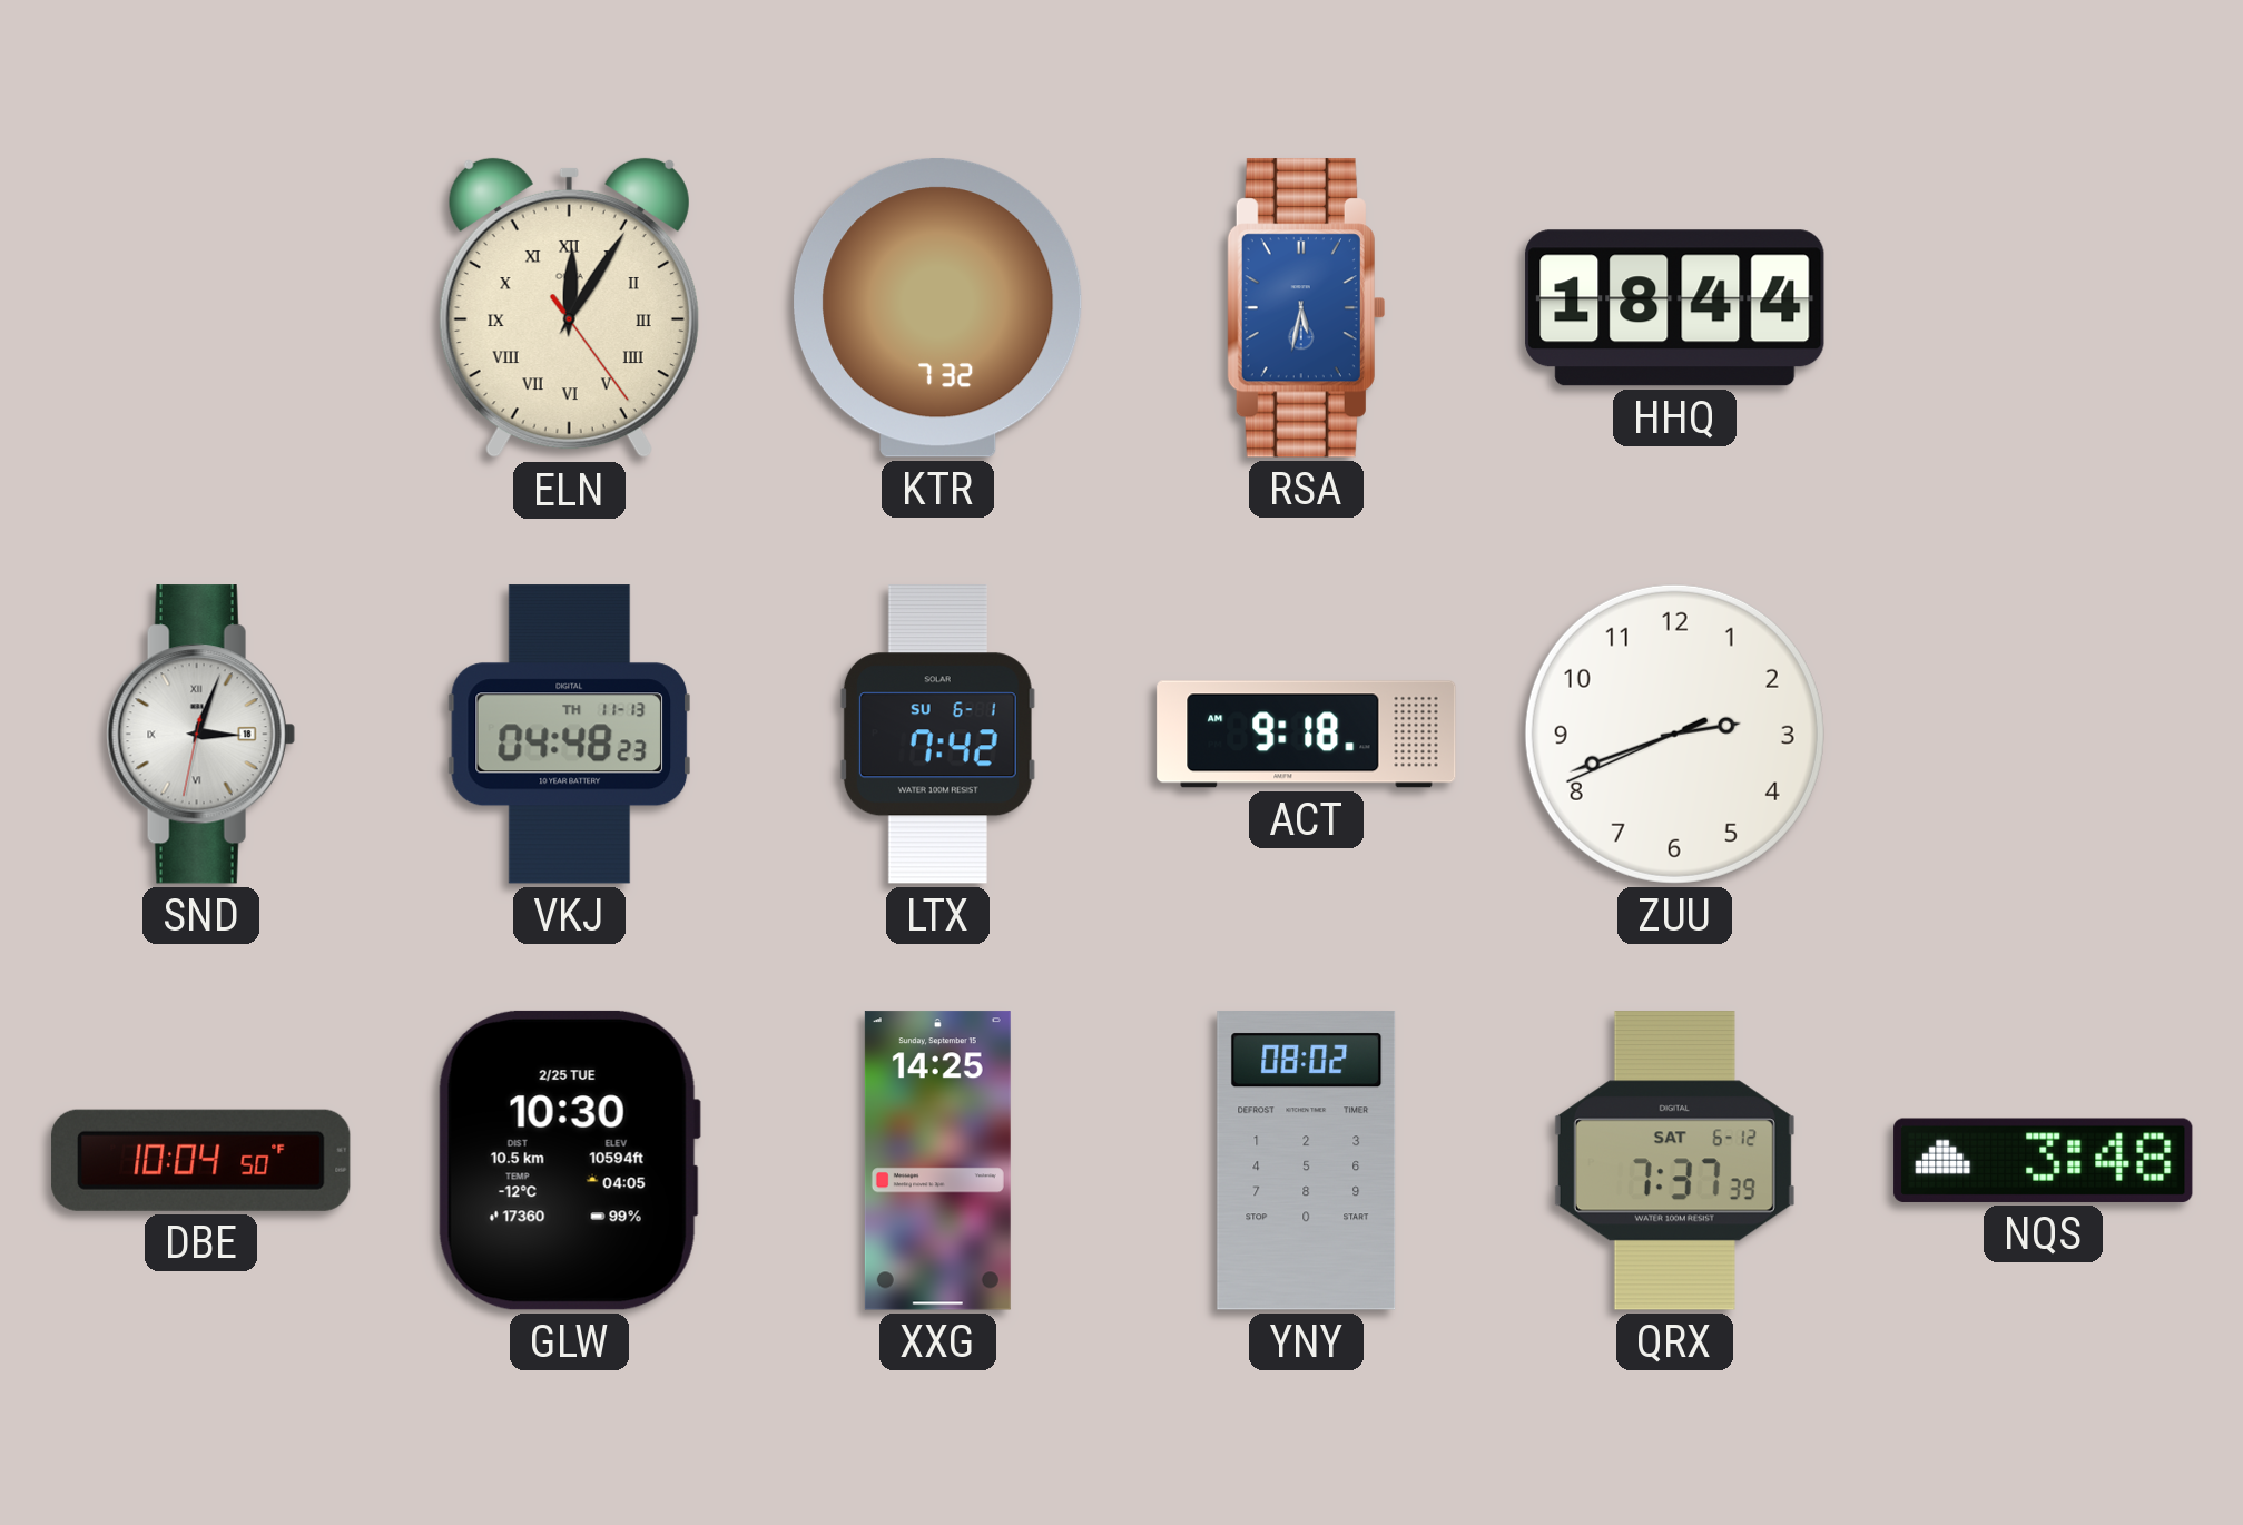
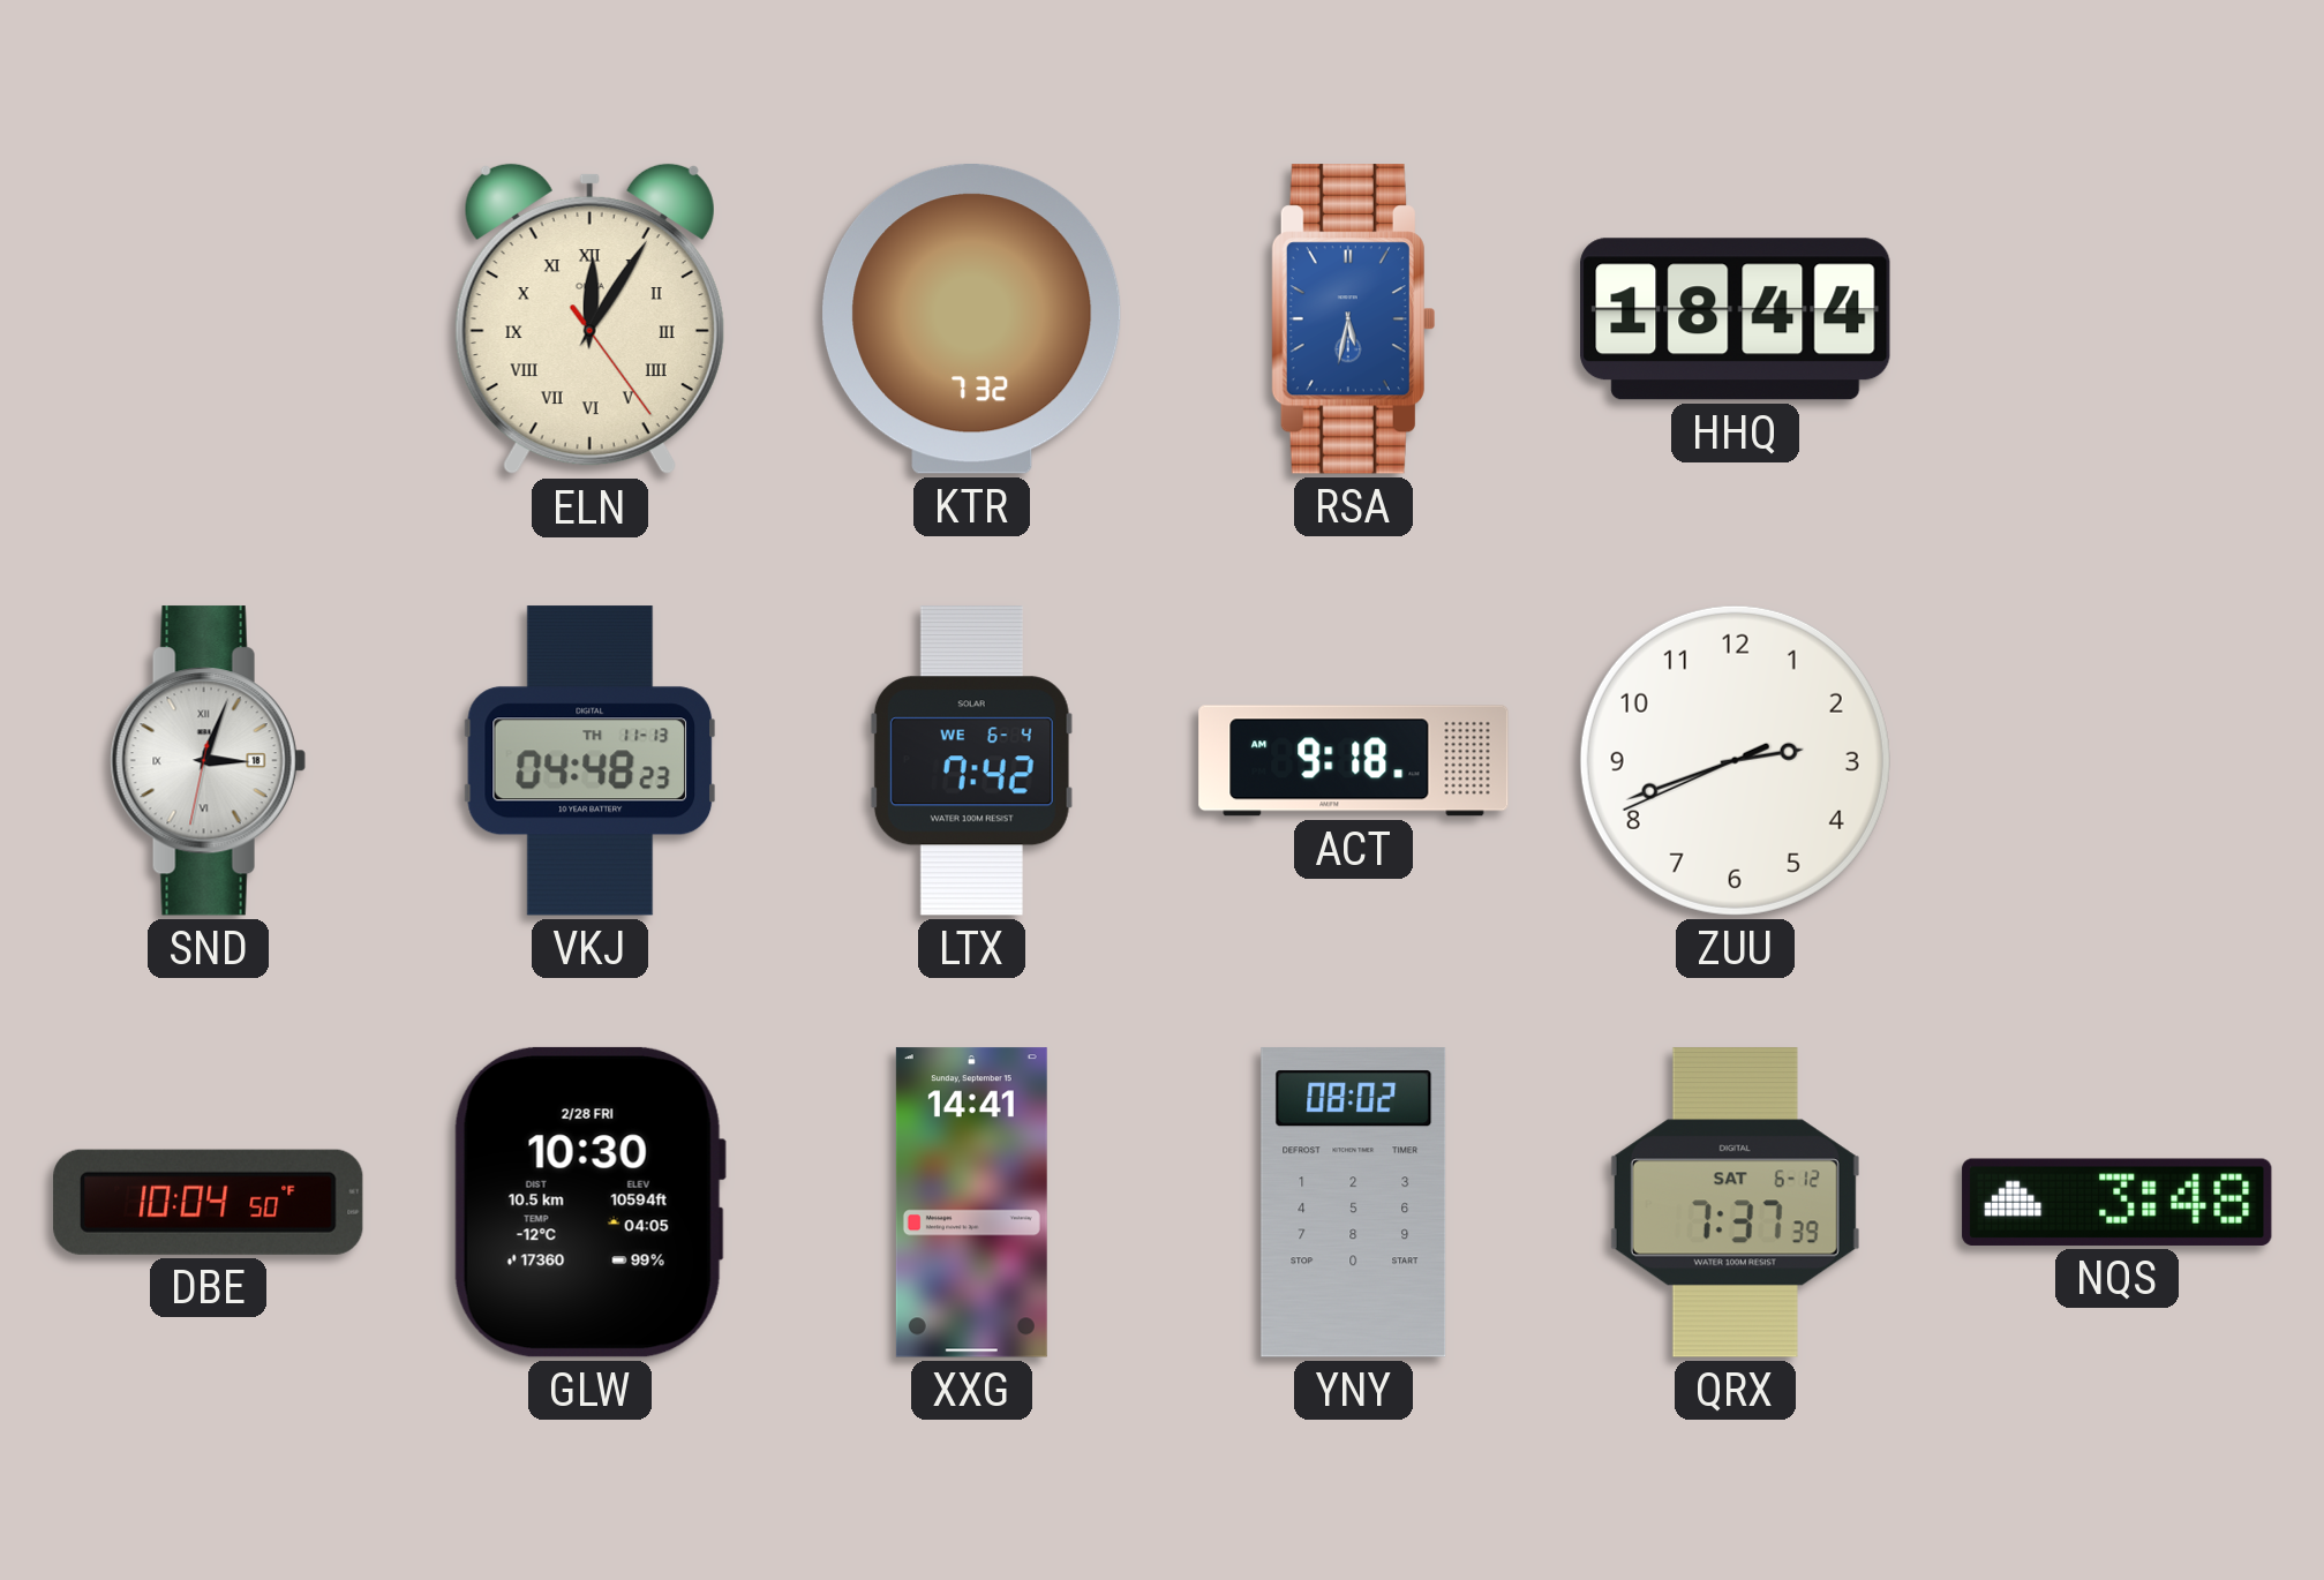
LTX date: SU 6-1 -> WE 6-4 (971, 761)
GLW date: 2/25 TUE -> 2/28 FRI (589, 1202)
XXG: 14:25 -> 14:41 (971, 1203)
